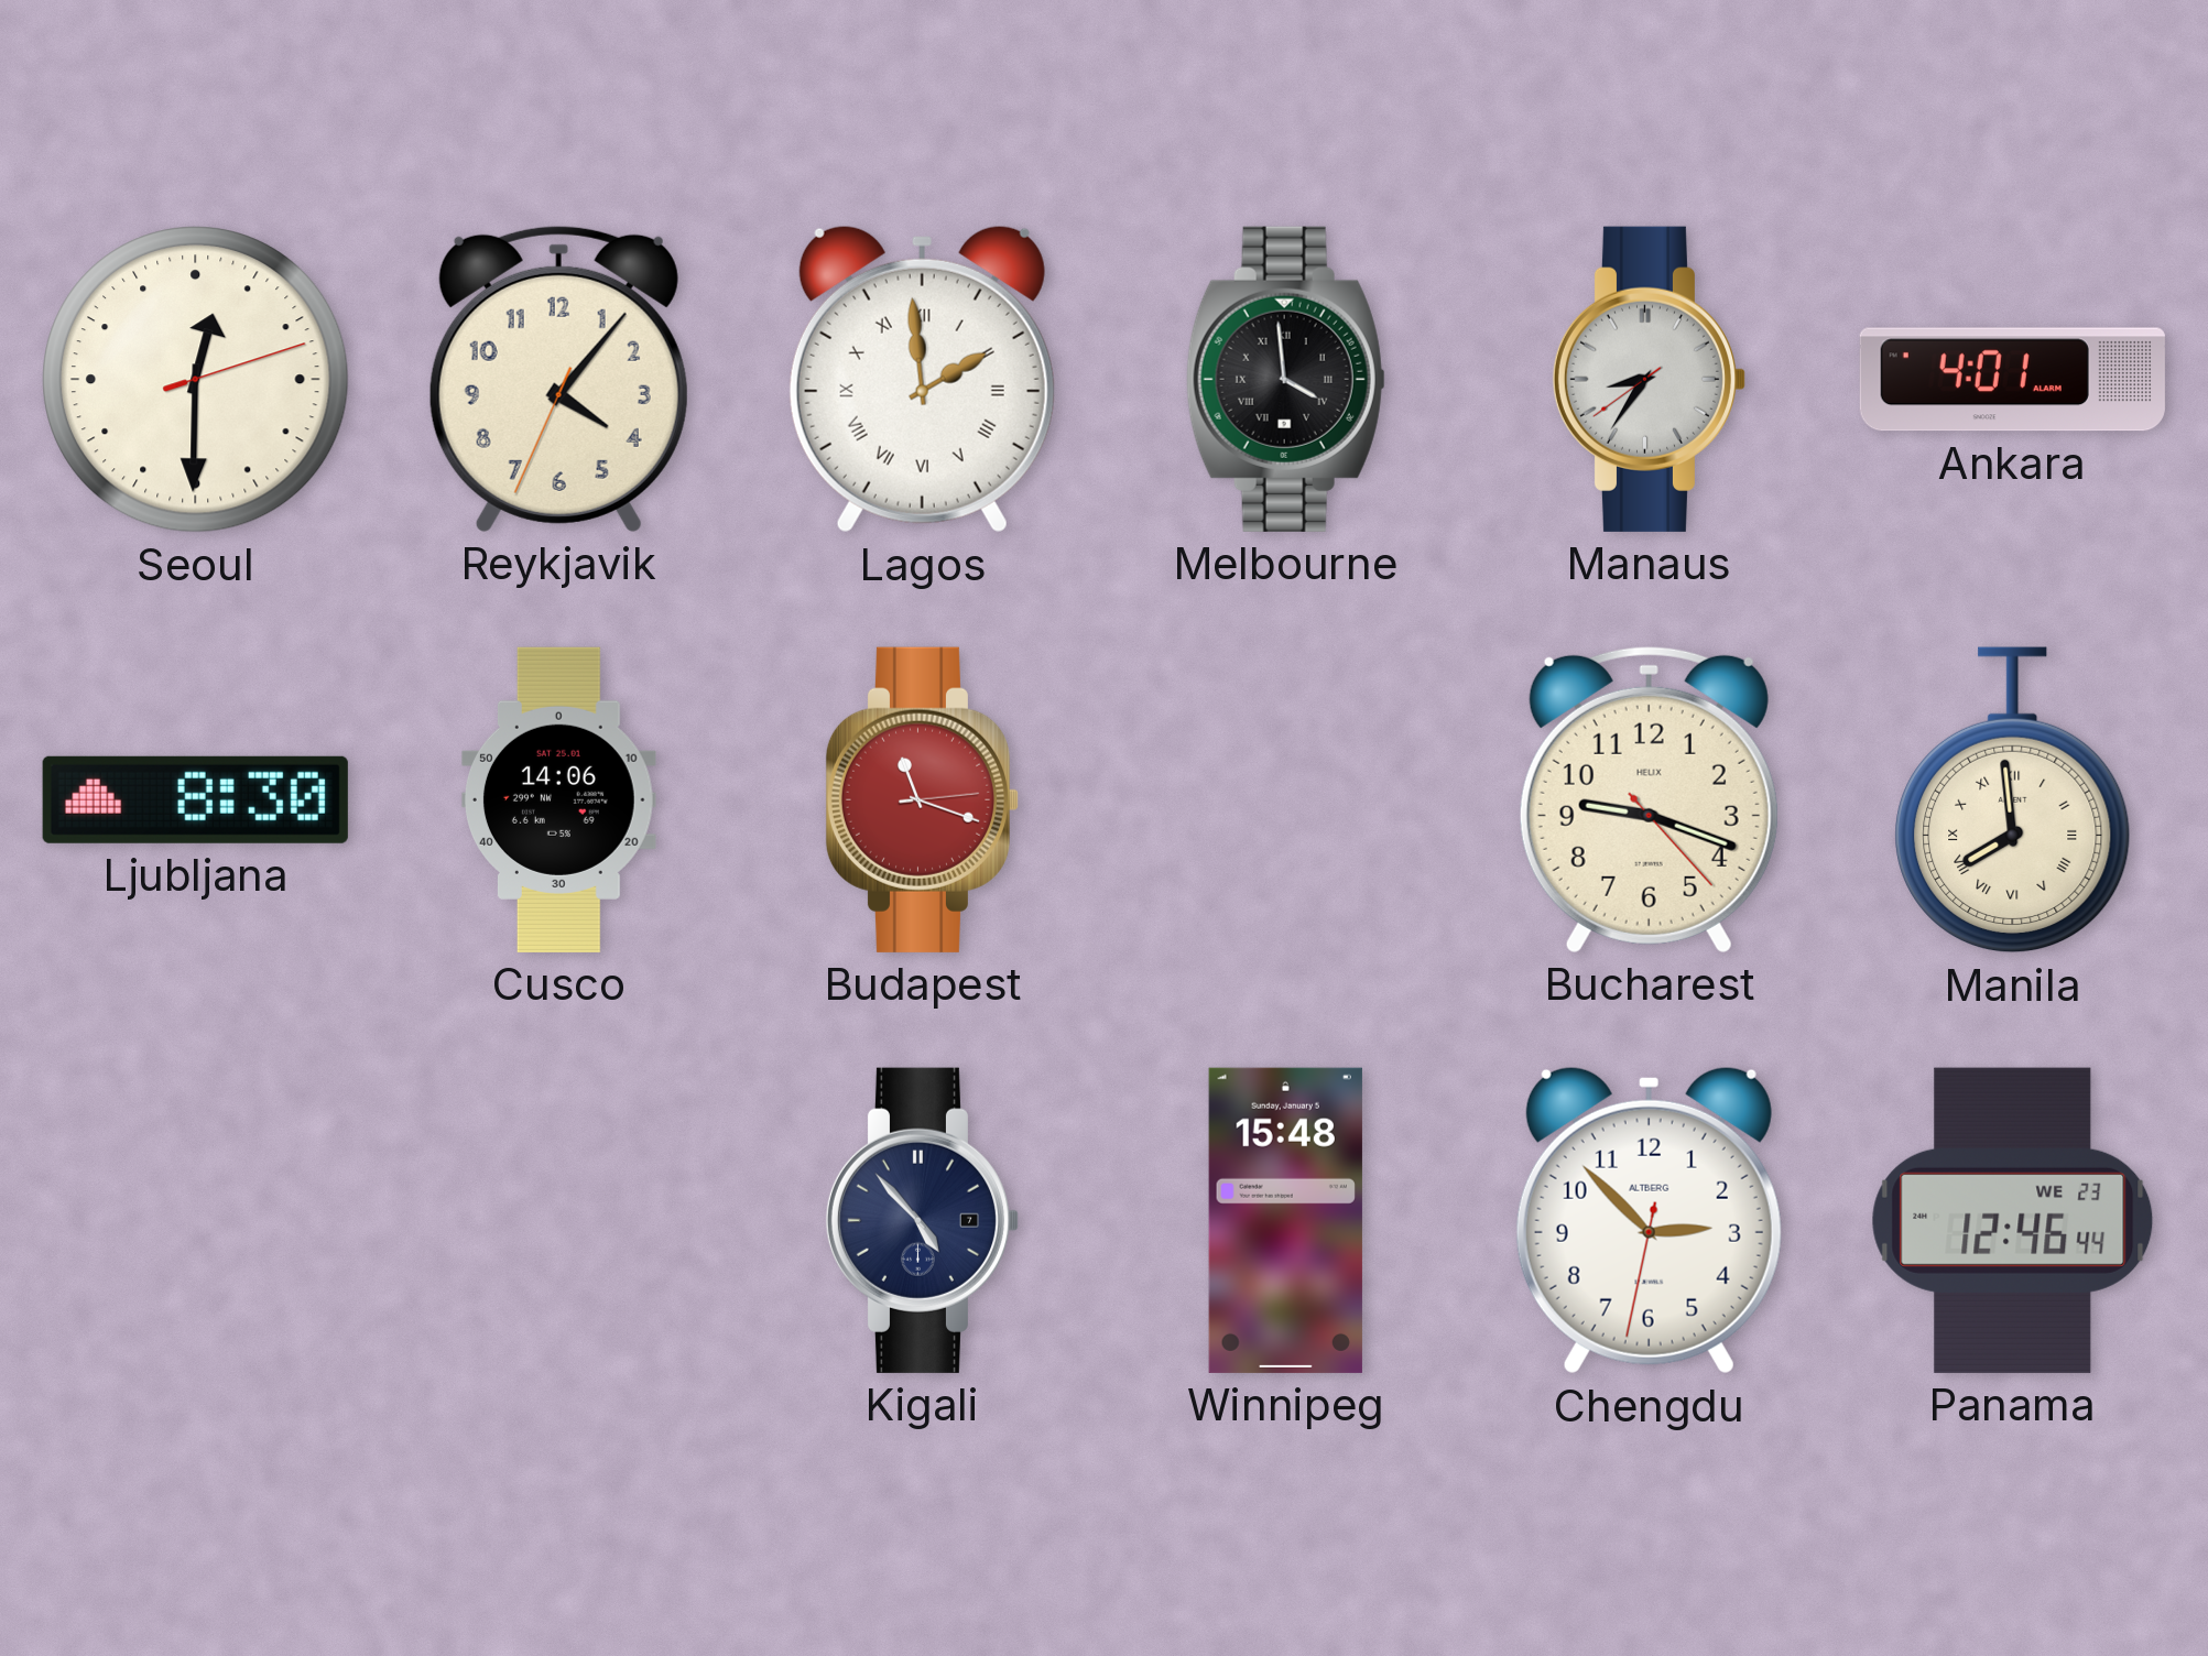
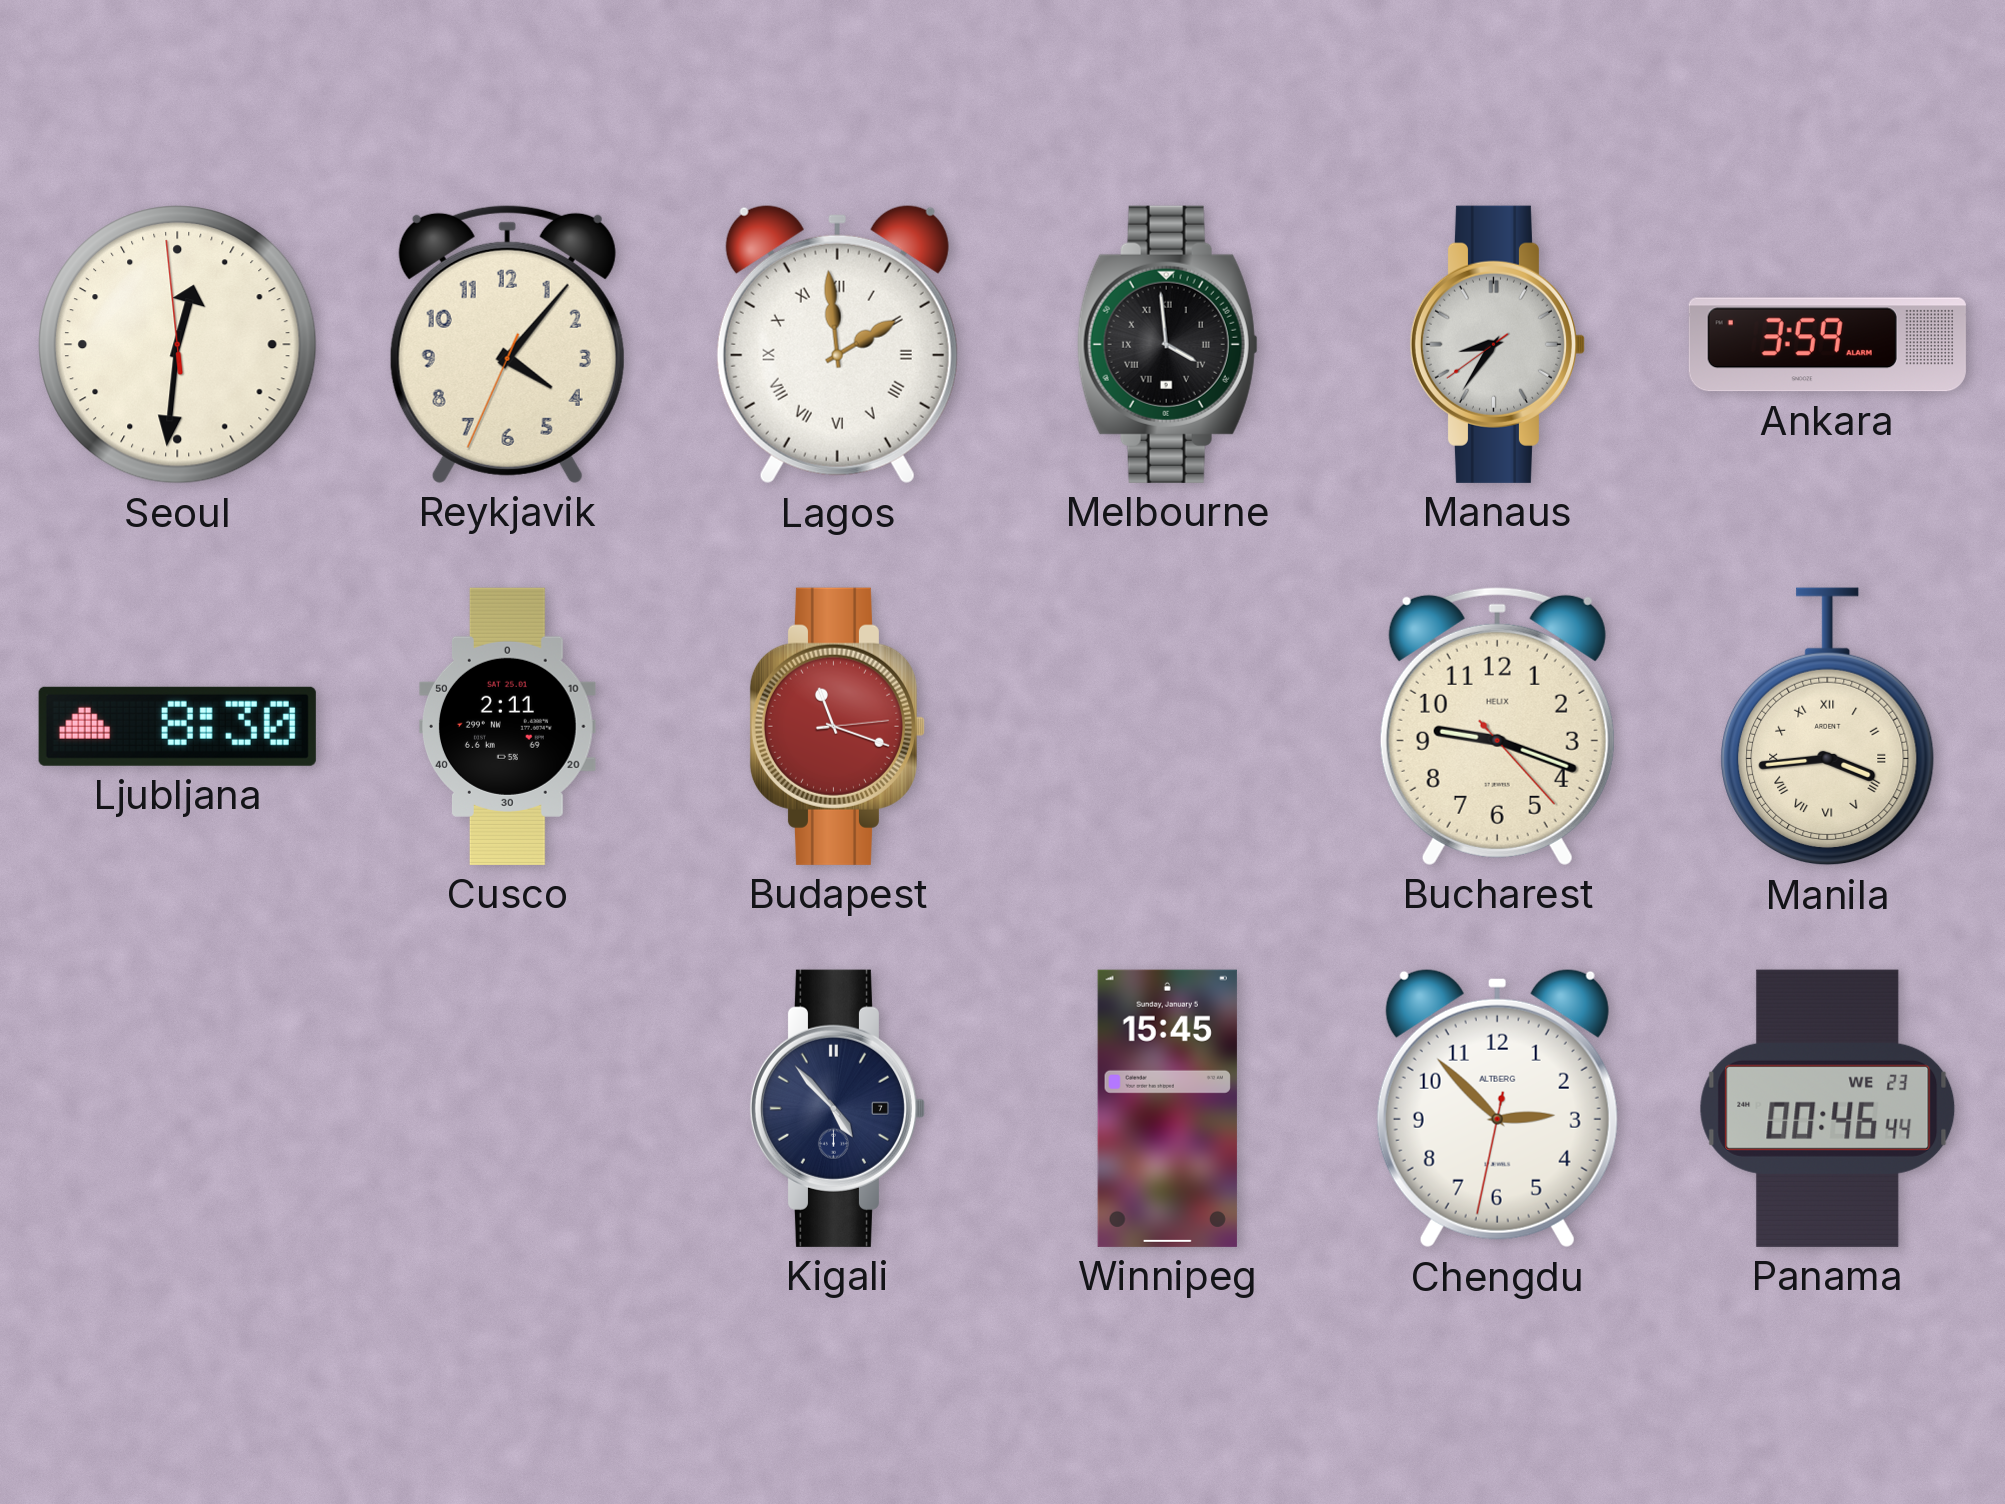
Seoul: 12:30:12 -> 12:30:59 (178, 345)
Ankara: 4:01 -> 3:59 (1827, 345)
Cusco: 14:06 -> 2:11 (507, 726)
Manila: 7:59 -> 3:44 (1828, 727)
Winnipeg: 15:48 -> 15:45 (1167, 1108)
Panama: 12:46 -> 00:46 (1828, 1108)
